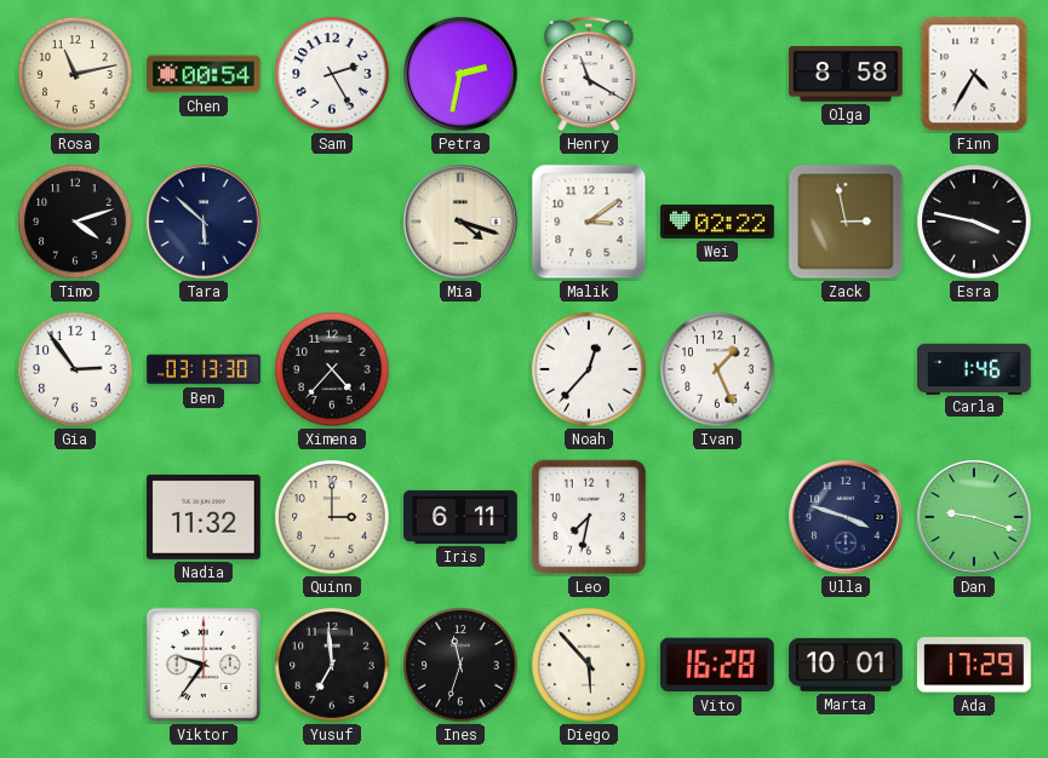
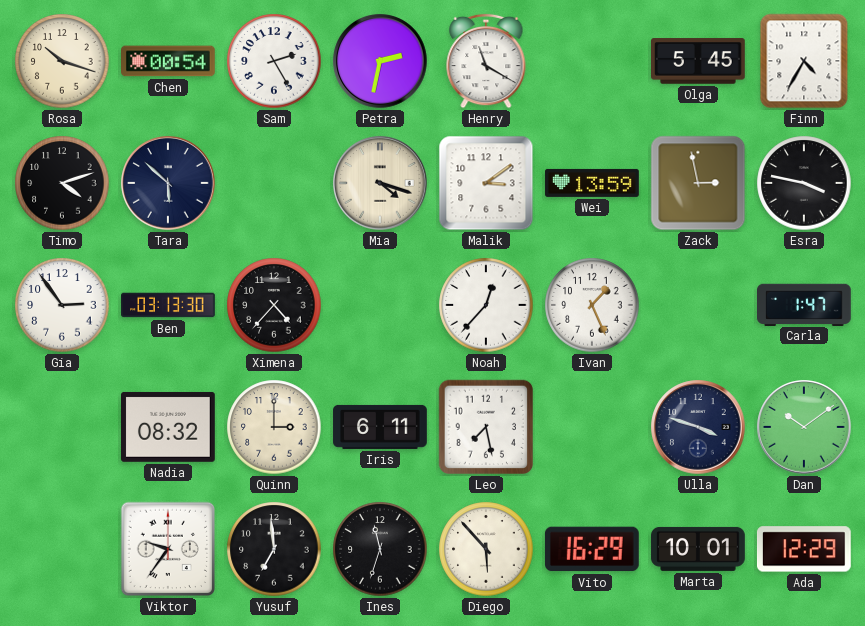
Rosa: 11:13 -> 10:18 (62, 61)
Olga: 8:58 -> 5:45 (699, 61)
Wei: 02:22 -> 13:59 (592, 183)
Carla: 1:46 -> 1:47 (805, 304)
Nadia: 11:32 -> 08:32 (169, 427)
Leo: 7:32 -> 7:28 (486, 427)
Dan: 9:18 -> 10:09 (804, 427)
Vito: 16:28 -> 16:29 (592, 549)
Ada: 17:29 -> 12:29 (804, 549)
